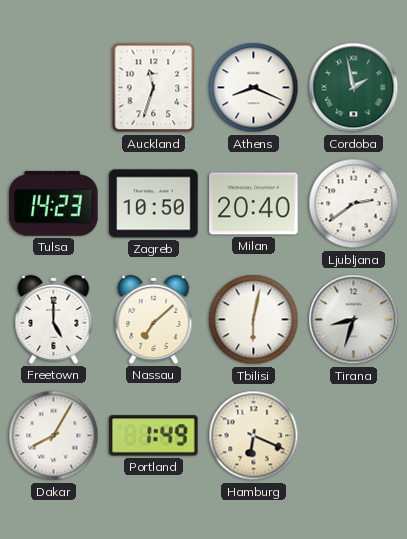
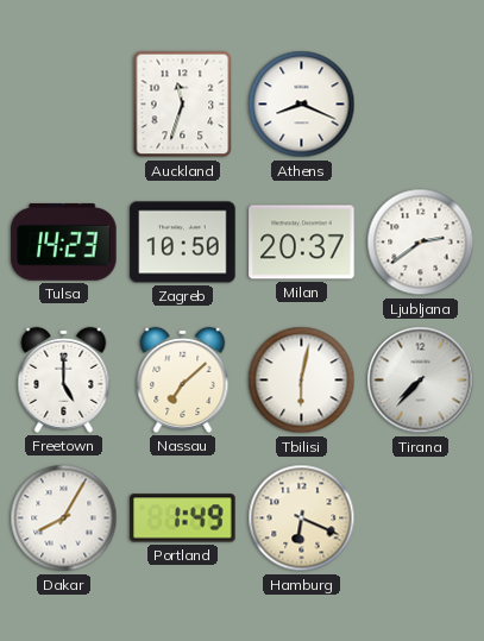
Cordoba: 1:58 -> none (354, 88)
Milan: 20:40 -> 20:37 (302, 243)
Tirana: 8:33 -> 7:37 (421, 381)
